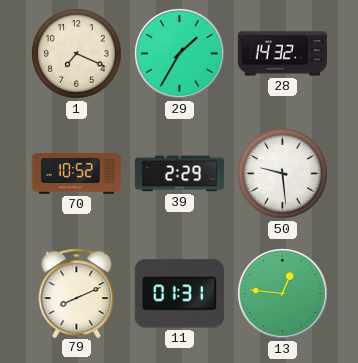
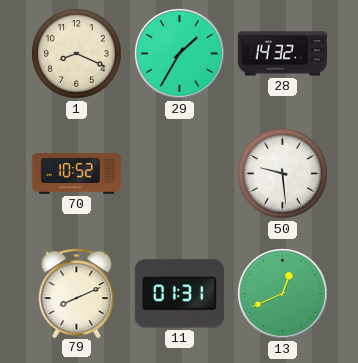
1: 7:19 -> 8:19 (77, 54)
39: 2:29 -> none (180, 174)
13: 12:46 -> 12:41 (283, 294)
